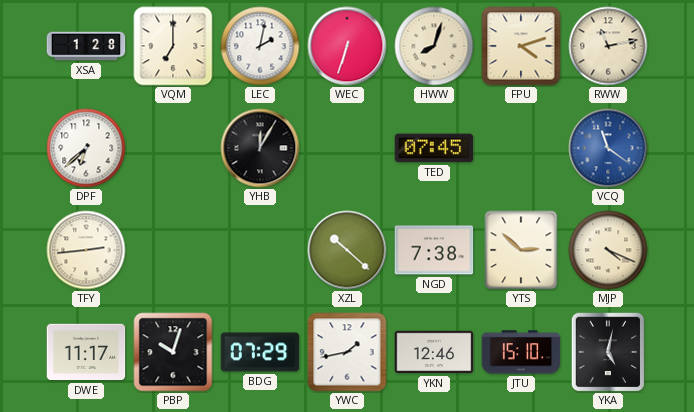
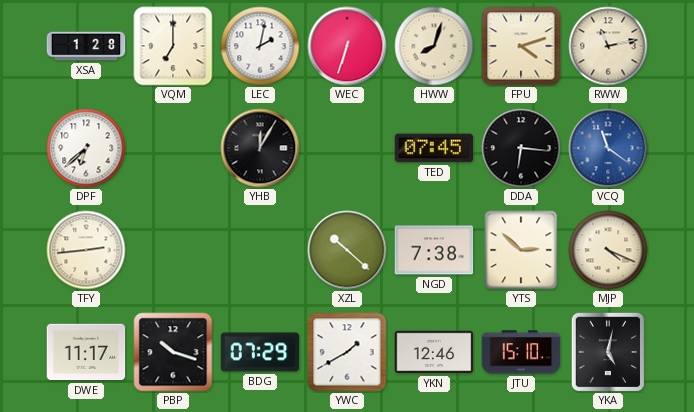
DDA: none -> 6:16 (521, 148)
PBP: 10:03 -> 10:18 (173, 352)
YWC: 1:43 -> 1:40 (347, 352)
